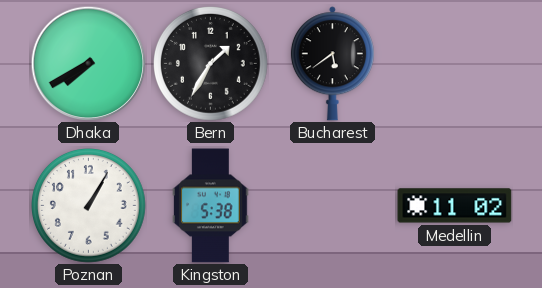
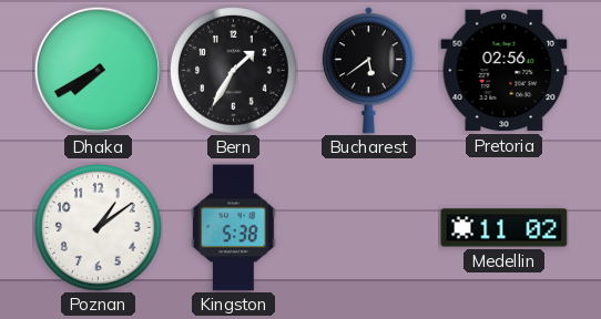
Pretoria: none -> 02:56 (505, 71)
Poznan: 1:05 -> 1:09 (99, 228)
